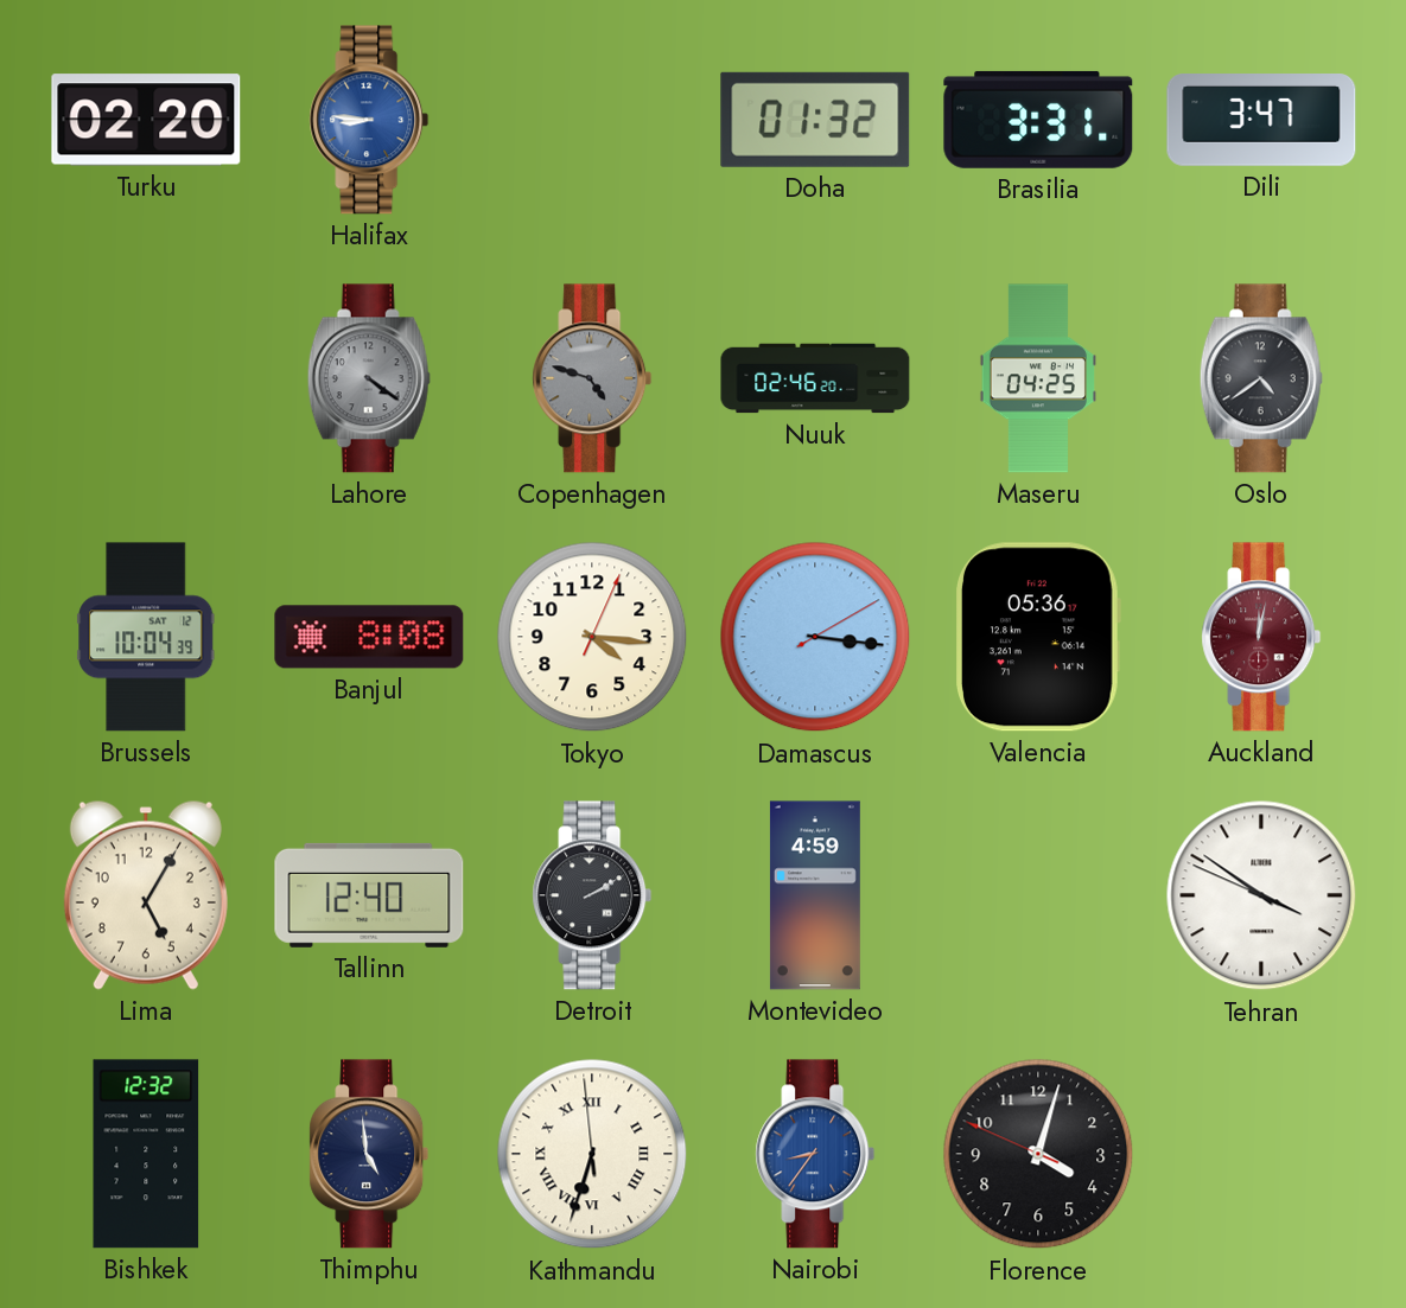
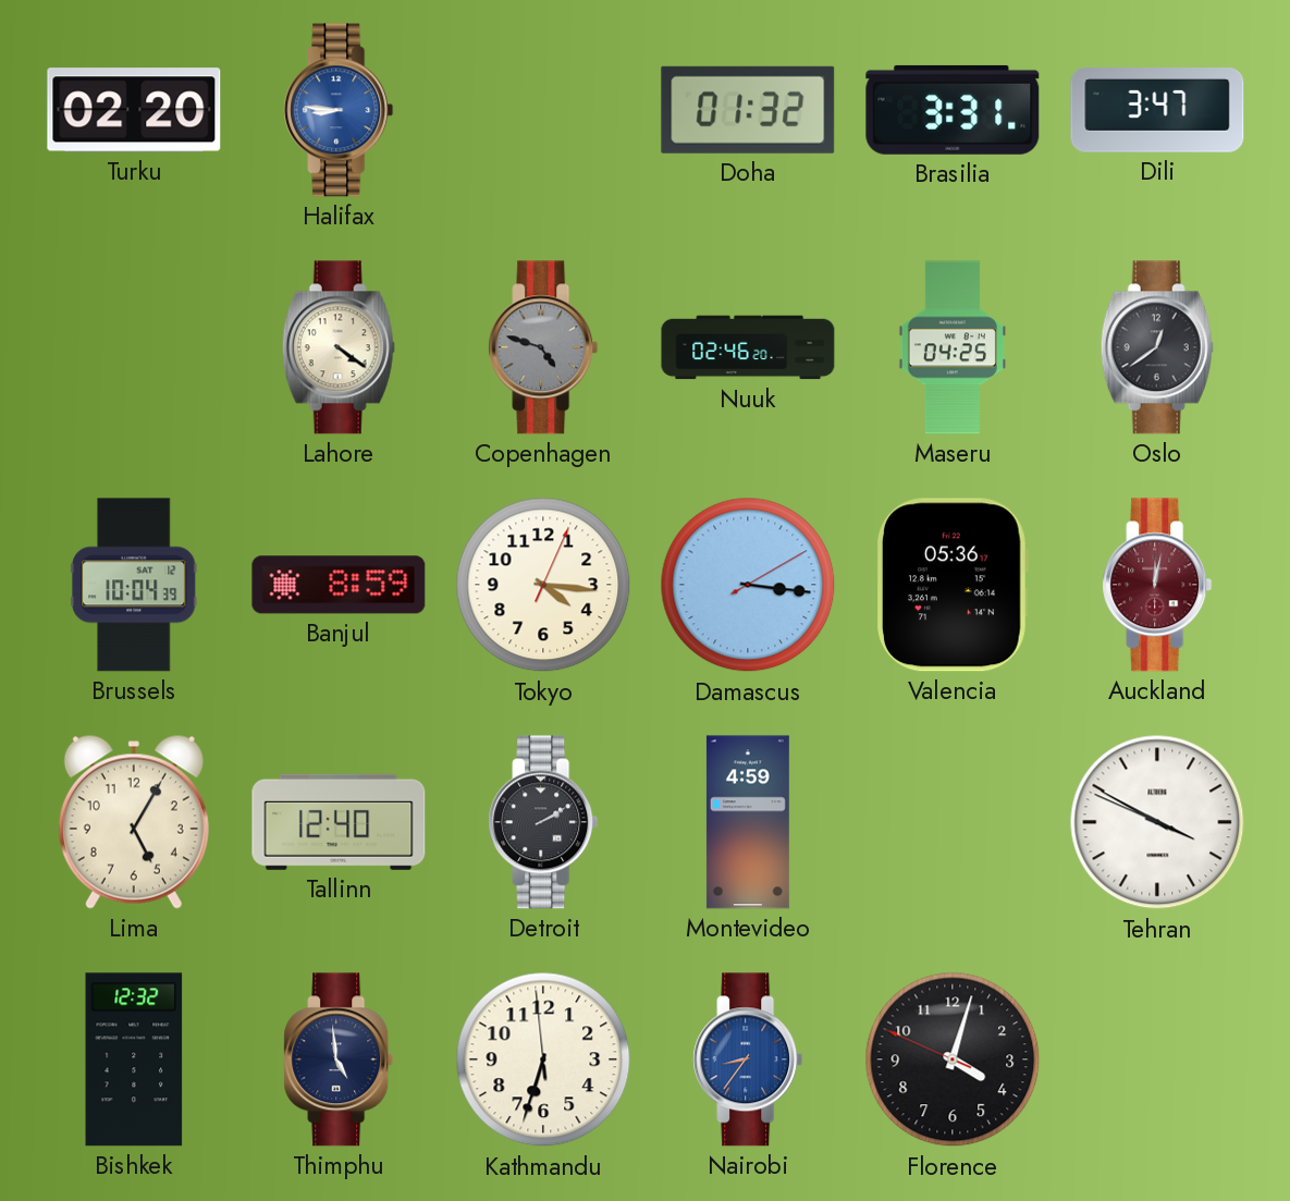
Lahore dial: grey -> cream (339, 347)
Oslo: 4:39 -> 12:39 (1157, 347)
Banjul: 8:08 -> 8:59 (339, 585)
Tehran: 3:50 -> 3:49 (1157, 822)
Kathmandu numerals: Roman -> Arabic (543, 1059)
